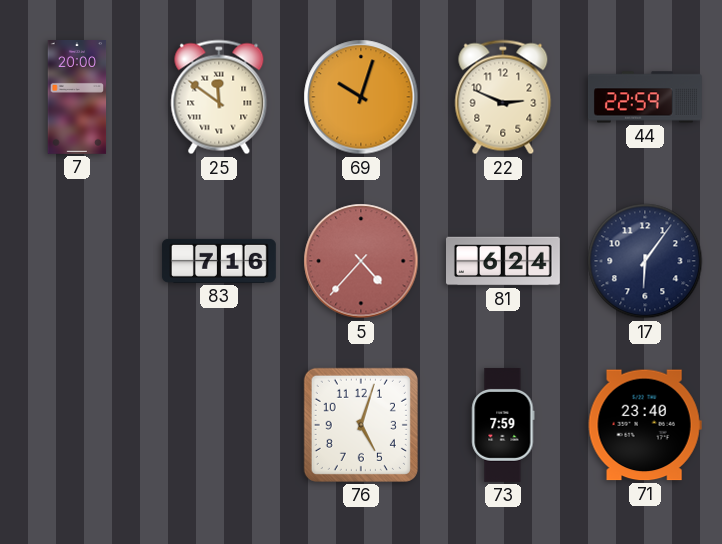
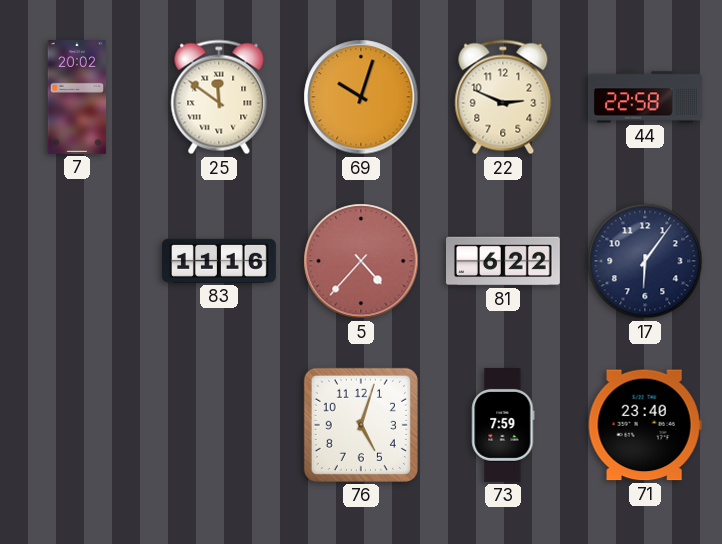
7: 20:00 -> 20:02 (77, 98)
44: 22:59 -> 22:58 (645, 97)
83: 7:16 -> 11:16 (219, 261)
81: 6:24 -> 6:22 (504, 261)
